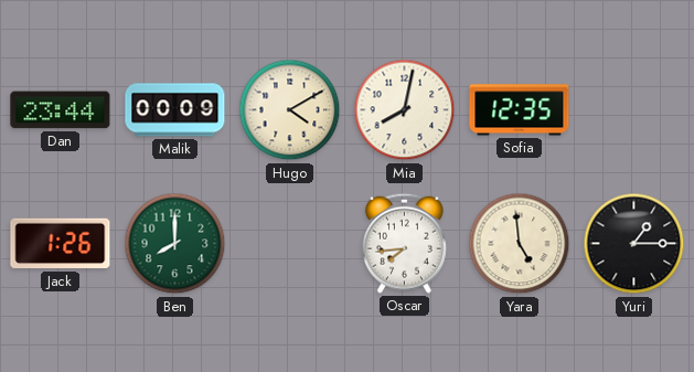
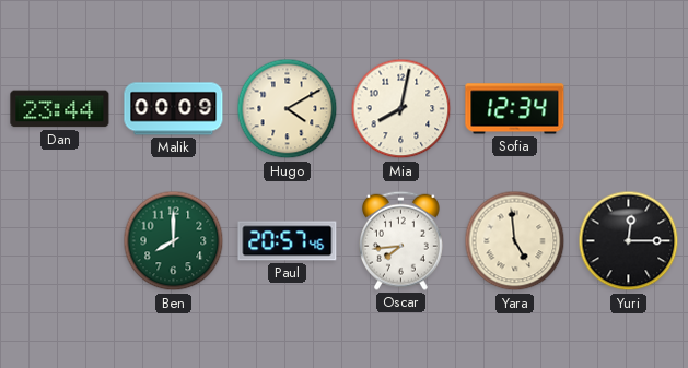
Sofia: 12:35 -> 12:34 (515, 109)
Jack: 1:26 -> none (61, 244)
Paul: none -> 20:57 (288, 241)
Yuri: 1:15 -> 12:15 (629, 241)
